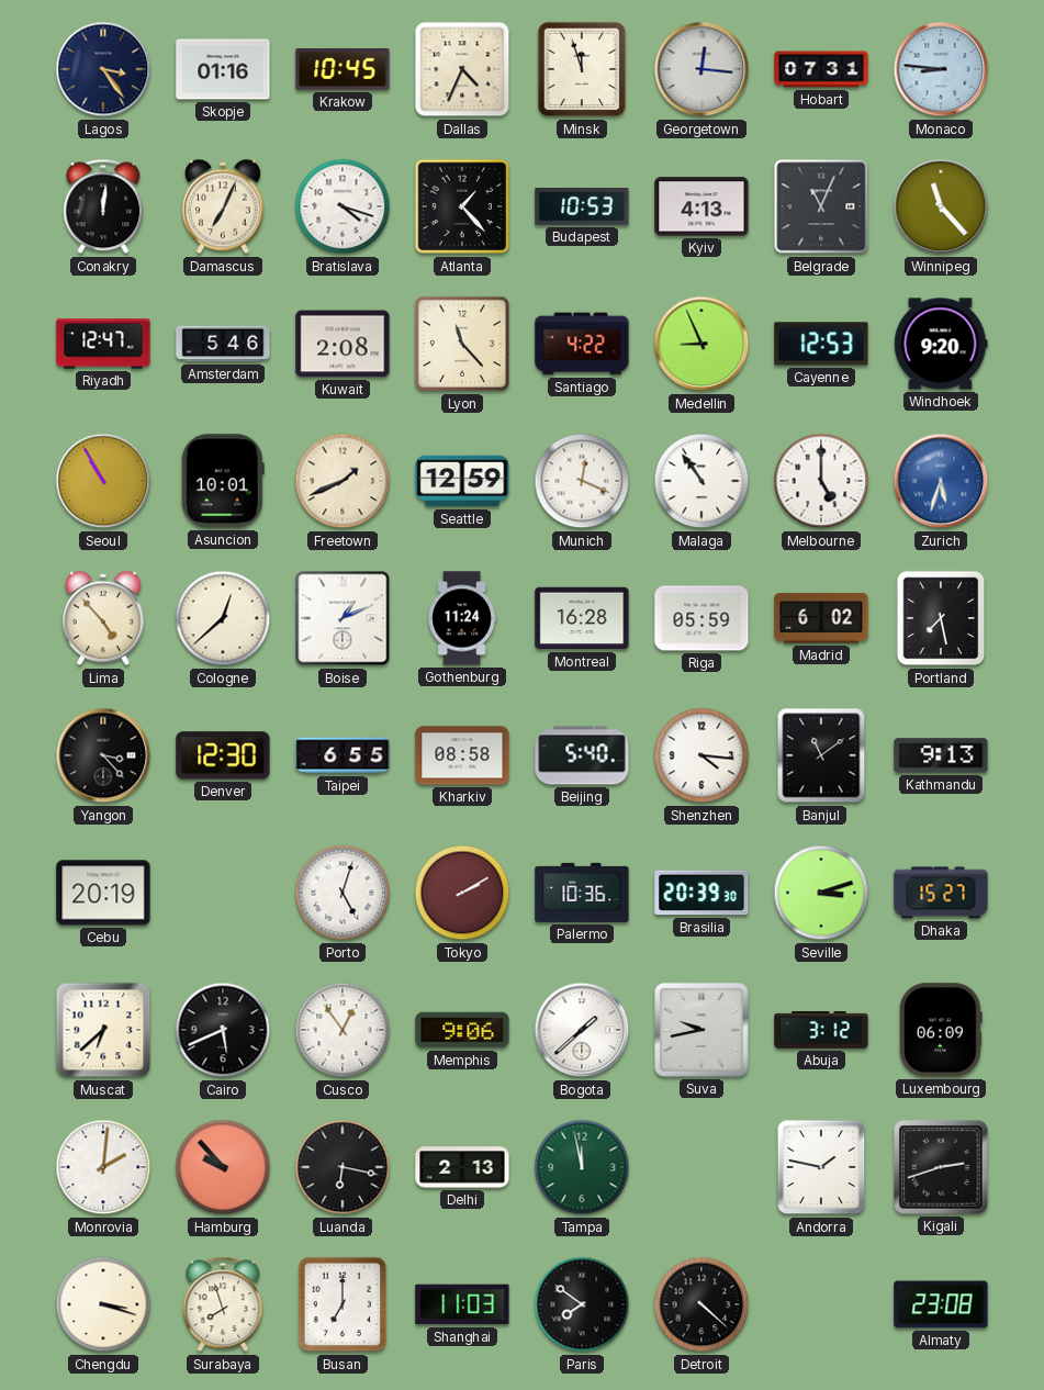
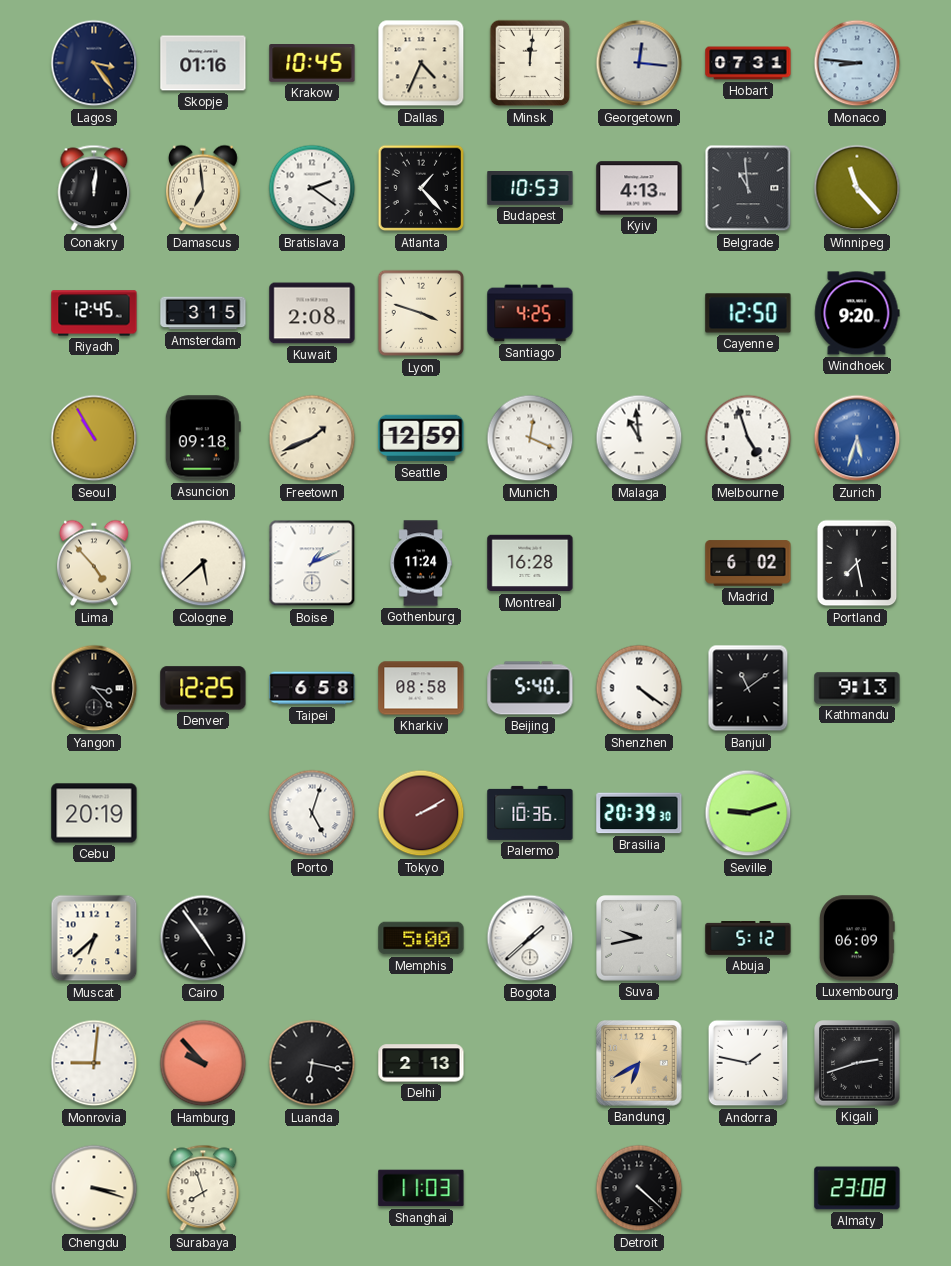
Minsk: 11:57 -> 12:01 (530, 63)
Damascus: 7:04 -> 6:59 (204, 188)
Bratislava: 4:18 -> 2:21 (312, 188)
Belgrade: 11:04 -> 10:59 (748, 188)
Riyadh: 12:47 -> 12:45 (94, 313)
Amsterdam: 5:46 -> 3:15 (203, 313)
Lyon: 11:23 -> 3:48 (421, 313)
Santiago: 4:22 -> 4:25 (530, 313)
Medellin: 8:56 -> none (701, 344)
Cayenne: 12:53 -> 12:50 (748, 313)
Asuncion: 10:01 -> 09:18 (203, 438)
Malaga: 10:54 -> 10:59 (639, 438)
Melbourne: 5:00 -> 4:57 (748, 438)
Cologne: 12:38 -> 5:38 (203, 563)
Riga: 05:59 -> none (701, 618)
Denver: 12:30 -> 12:25 (203, 688)
Taipei: 6:55 -> 6:58 (312, 688)
Shenzhen: 4:16 -> 4:21 (639, 688)
Seville: 3:12 -> 9:12 (748, 813)
Dhaka: 15:27 -> none (941, 893)
Cairo: 5:41 -> 4:54 (203, 938)
Cusco: 12:54 -> none (343, 1030)
Memphis: 9:06 -> 5:00 (421, 938)
Abuja: 3:12 -> 5:12 (748, 939)
Monrovia: 2:01 -> 9:01 (94, 1063)
Tampa: 11:58 -> none (582, 1167)
Bandung: none -> 6:40 (639, 1063)
Busan: 7:00 -> none (343, 1304)
Paris: 7:51 -> none (582, 1304)
